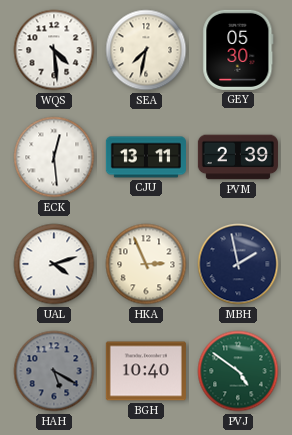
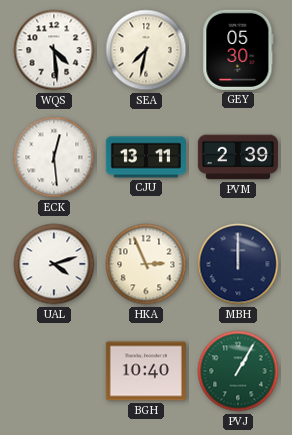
MBH: 1:58 -> 12:00 (238, 264)
HAH: 5:20 -> none (54, 371)
PVJ: 4:51 -> 1:05 (238, 371)
